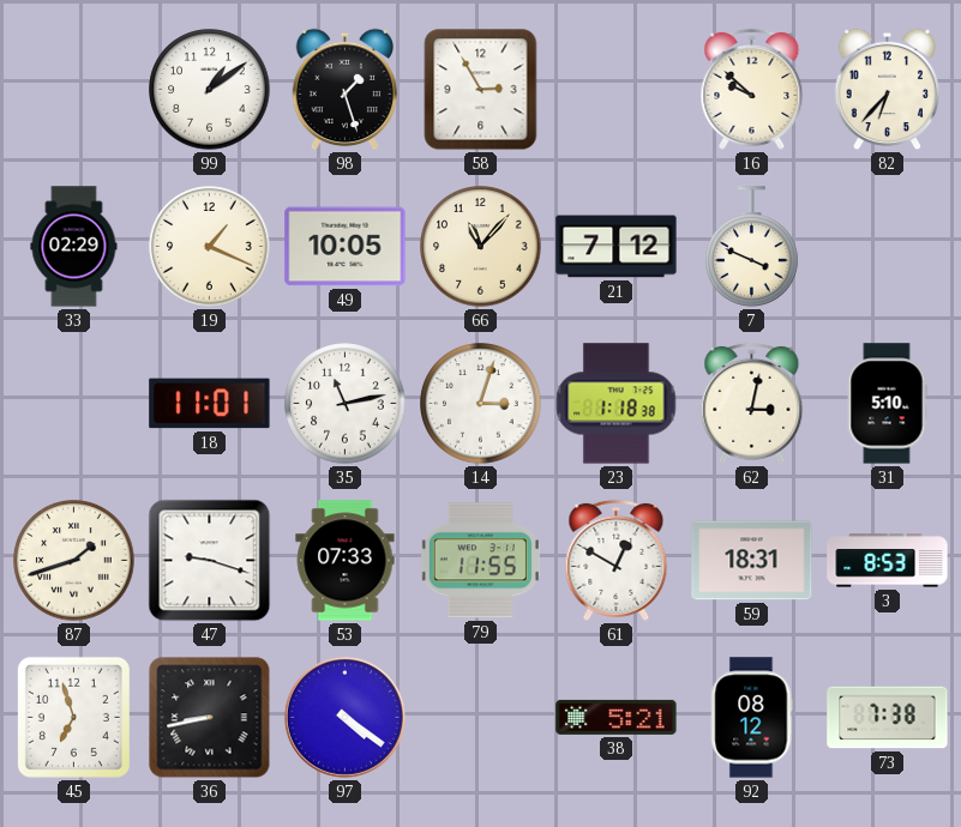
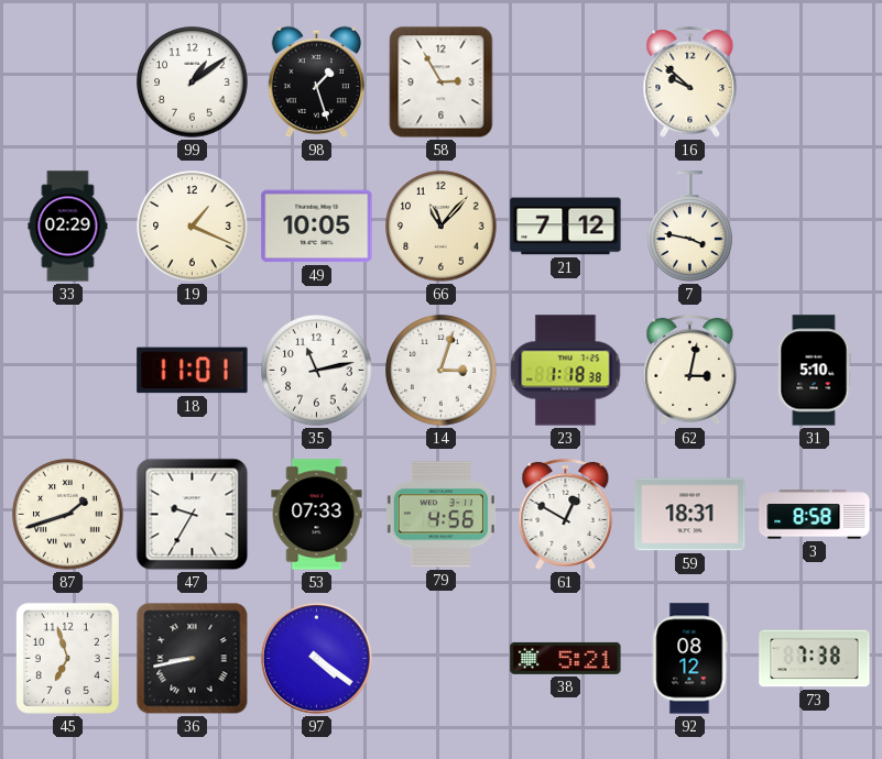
82: 6:37 -> none (888, 90)
7: 3:49 -> 3:47 (690, 227)
47: 9:18 -> 9:35 (193, 515)
79: 11:55 -> 4:56 (440, 515)
3: 8:53 -> 8:58 (815, 515)
